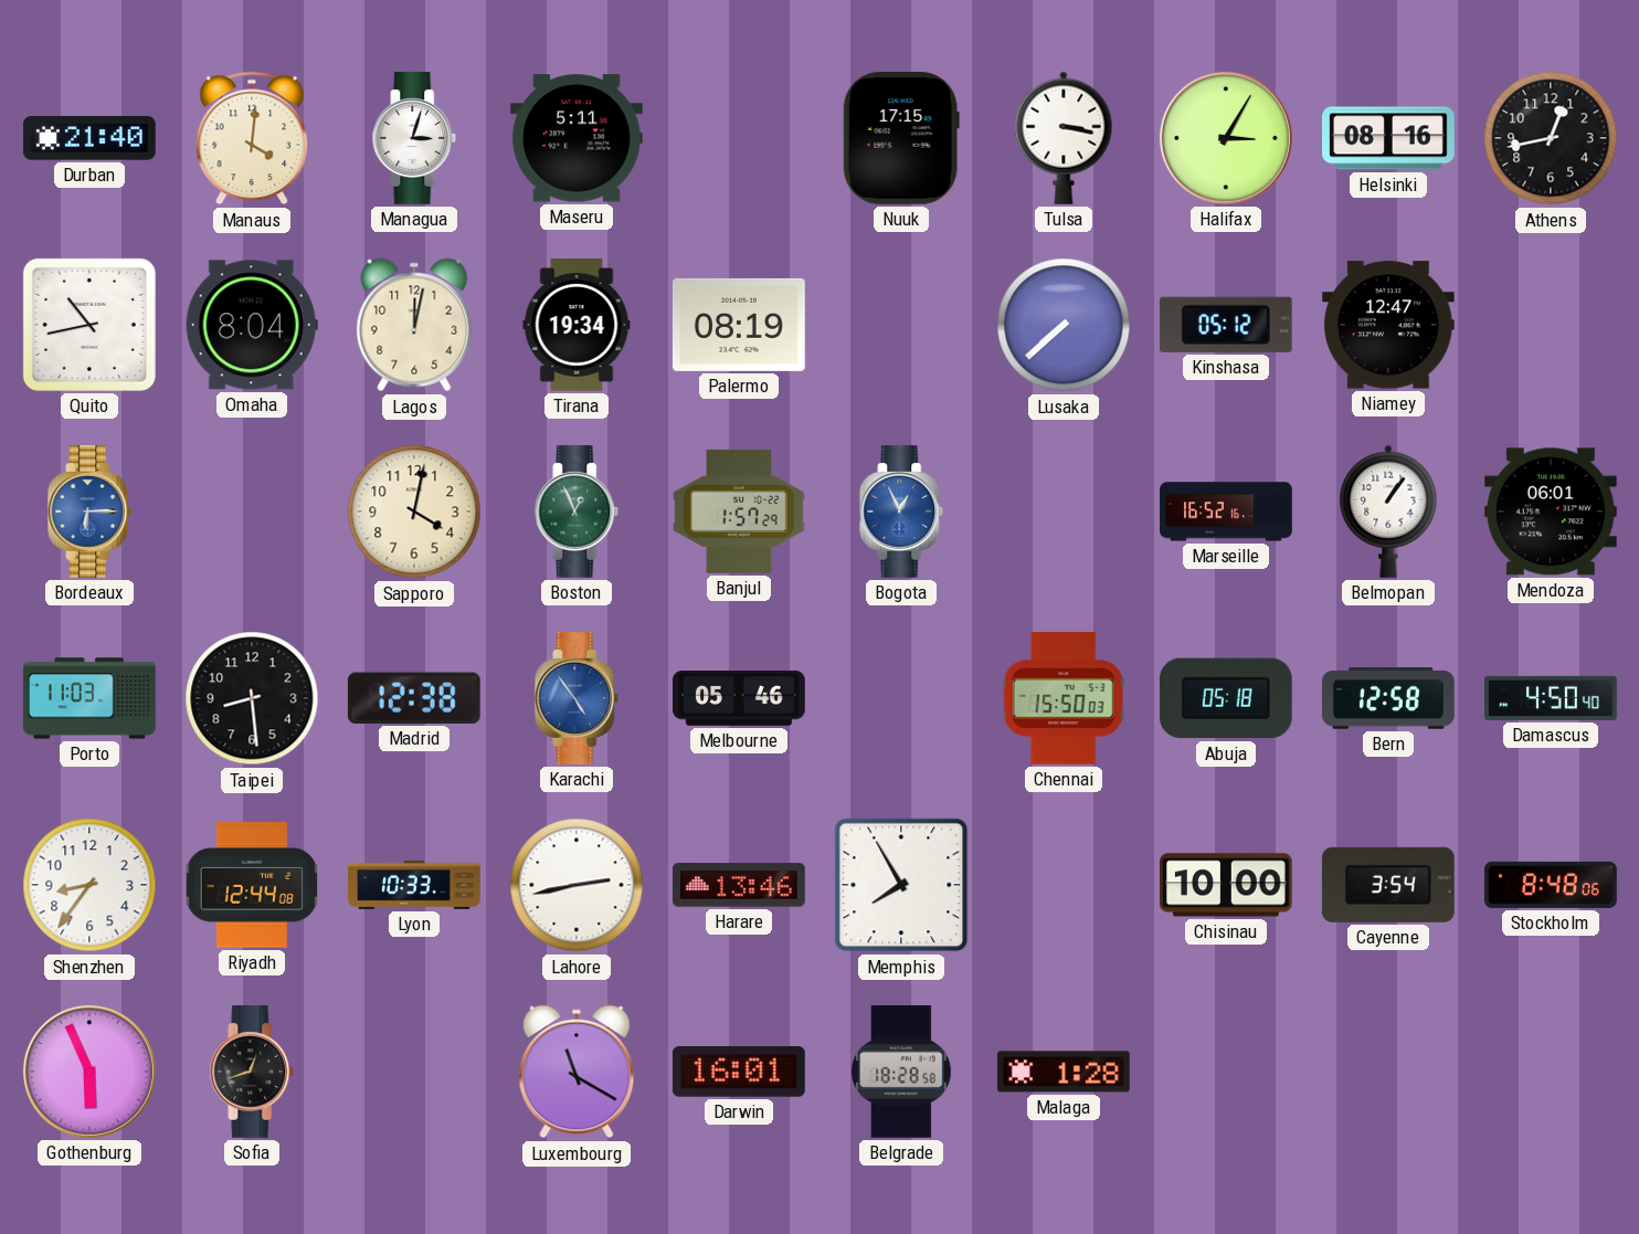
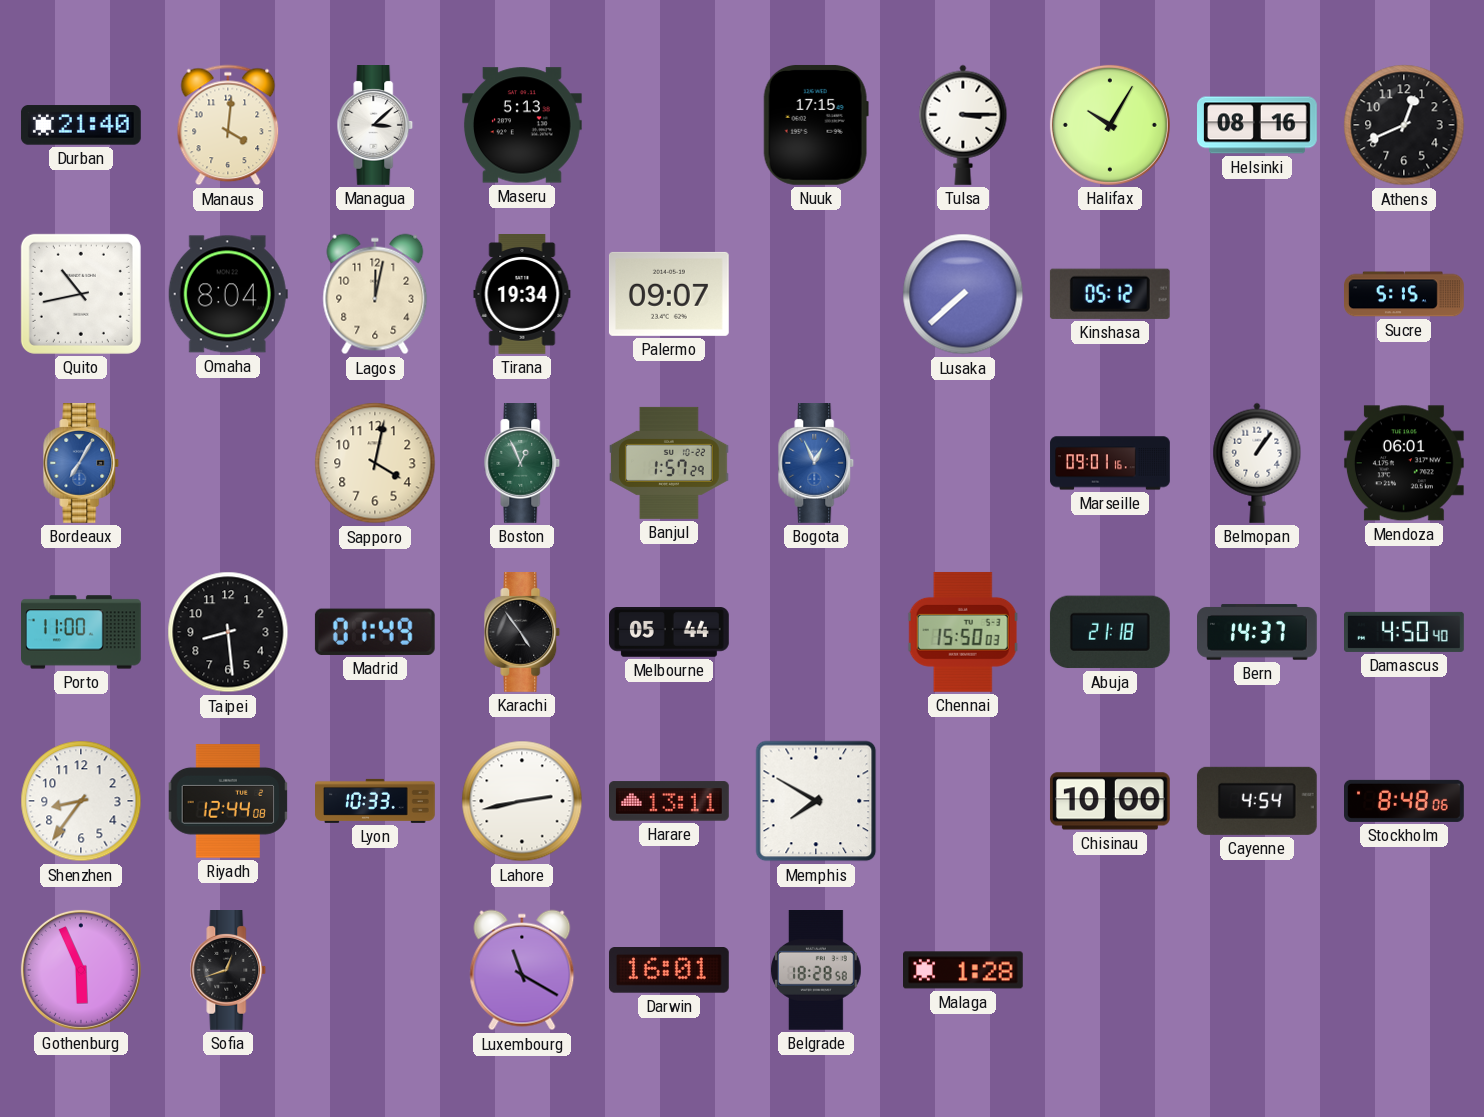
Managua: 3:03 -> 3:08 (375, 126)
Maseru: 5:11 -> 5:13 (522, 125)
Tulsa: 3:17 -> 3:15 (963, 125)
Halifax: 3:05 -> 10:05 (1110, 125)
Athens: 12:43 -> 12:41 (1404, 125)
Palermo: 08:19 -> 09:07 (669, 294)
Niamey: 12:47 -> none (1388, 325)
Sucre: none -> 5:15 (1405, 294)
Bordeaux: 6:15 -> 7:05 (81, 464)
Marseille: 16:52 -> 09:01 (1110, 463)
Porto: 11:03 -> 11:00 (82, 632)
Madrid: 12:38 -> 01:49 (375, 632)
Karachi dial: blue -> black (522, 633)
Melbourne: 05:46 -> 05:44 (670, 633)
Abuja: 05:18 -> 21:18 (1110, 632)
Bern: 12:58 -> 14:37 (1258, 632)
Harare: 13:46 -> 13:11 (670, 801)
Memphis: 7:55 -> 7:50 (816, 801)
Cayenne: 3:54 -> 4:54 (1257, 801)
